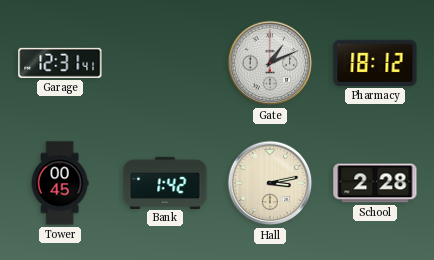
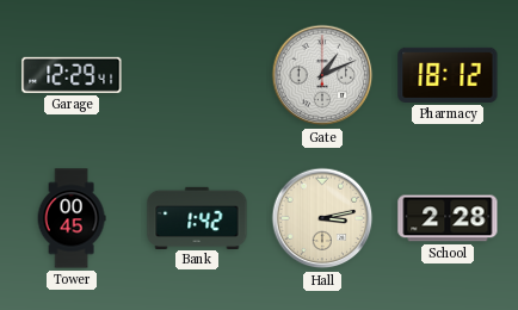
Garage: 12:31 -> 12:29 (72, 75)
